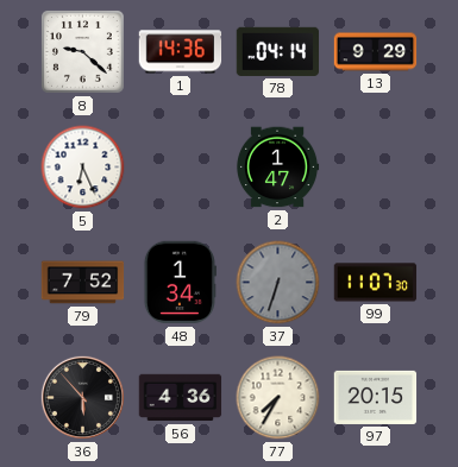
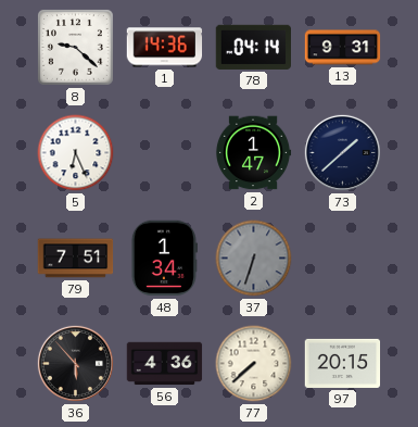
13: 9:29 -> 9:31 (343, 48)
73: none -> 1:38 (342, 152)
79: 7:52 -> 7:51 (76, 259)
99: 11:07 -> none (376, 283)
77: 7:35 -> 7:38 (254, 364)
